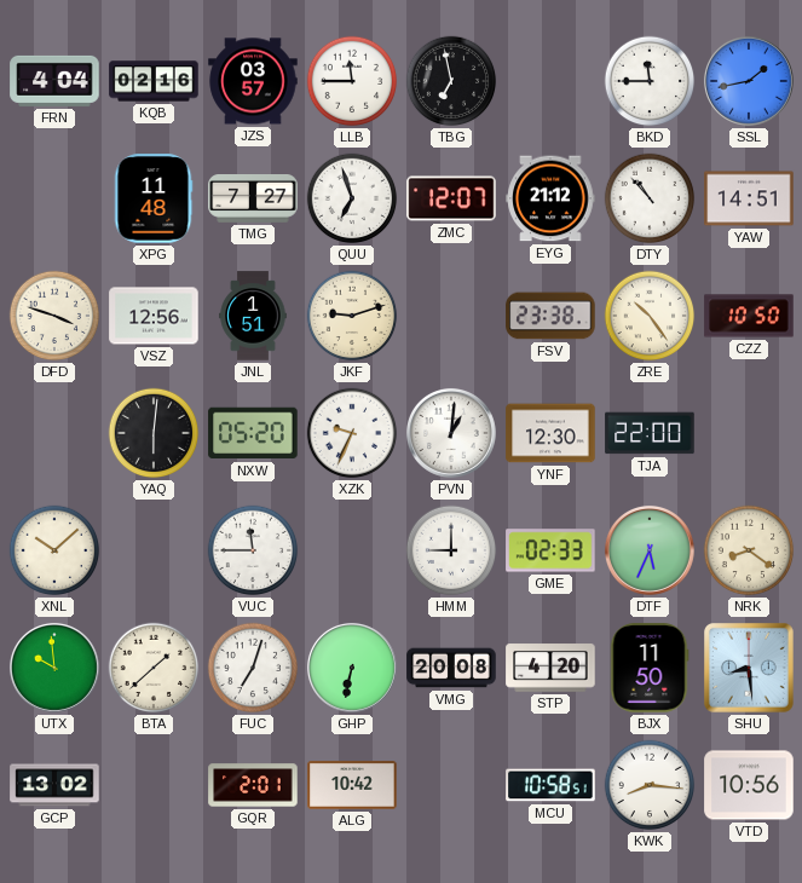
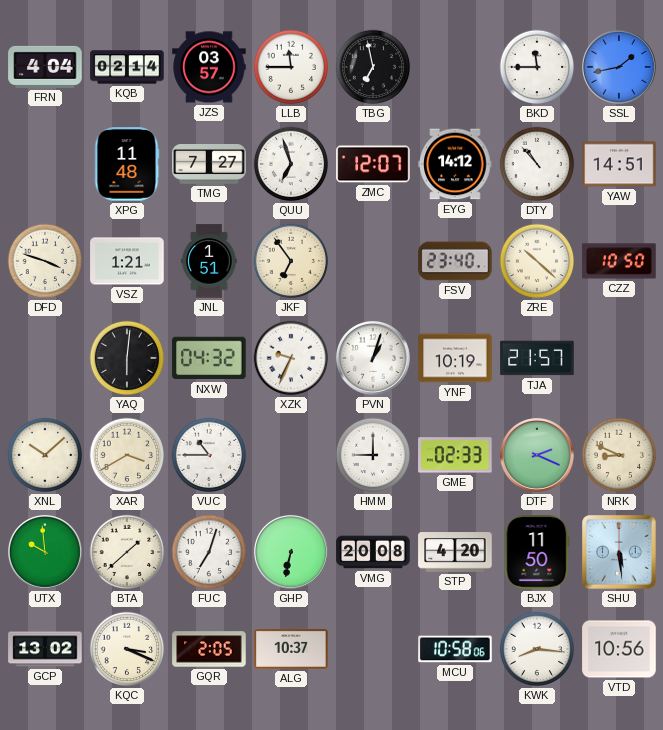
KQB: 02:16 -> 02:14 (127, 67)
EYG: 21:12 -> 14:12 (455, 164)
VSZ: 12:56 -> 1:21 (127, 261)
JKF: 9:12 -> 6:54 (291, 261)
FSV: 23:38 -> 23:40 (455, 261)
ZRE: 10:24 -> 10:22 (537, 261)
NXW: 05:20 -> 04:32 (209, 358)
PVN: 1:01 -> 1:03 (373, 358)
YNF: 12:30 -> 10:19 (455, 358)
TJA: 22:00 -> 21:57 (537, 358)
XAR: none -> 3:40 (127, 455)
VUC: 11:45 -> 10:45 (209, 455)
DTF: 5:34 -> 2:19 (537, 455)
NRK: 8:21 -> 8:49 (619, 455)
SHU: 8:29 -> 5:29 (620, 553)
KQC: none -> 3:19 (127, 649)
GQR: 2:01 -> 2:05 (209, 649)
ALG: 10:42 -> 10:37 (291, 650)
MCU: 10:58:51 -> 10:58:06 (455, 649)
